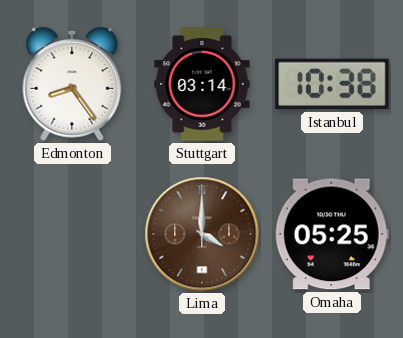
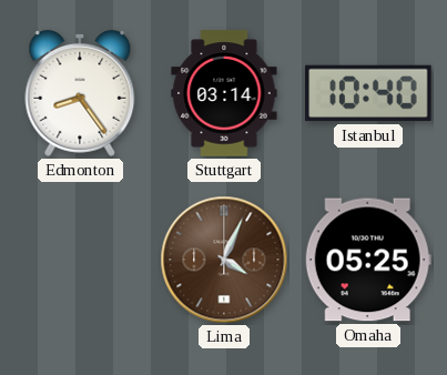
Istanbul: 10:38 -> 10:40 (368, 93)
Lima: 4:00 -> 4:04 (224, 260)
